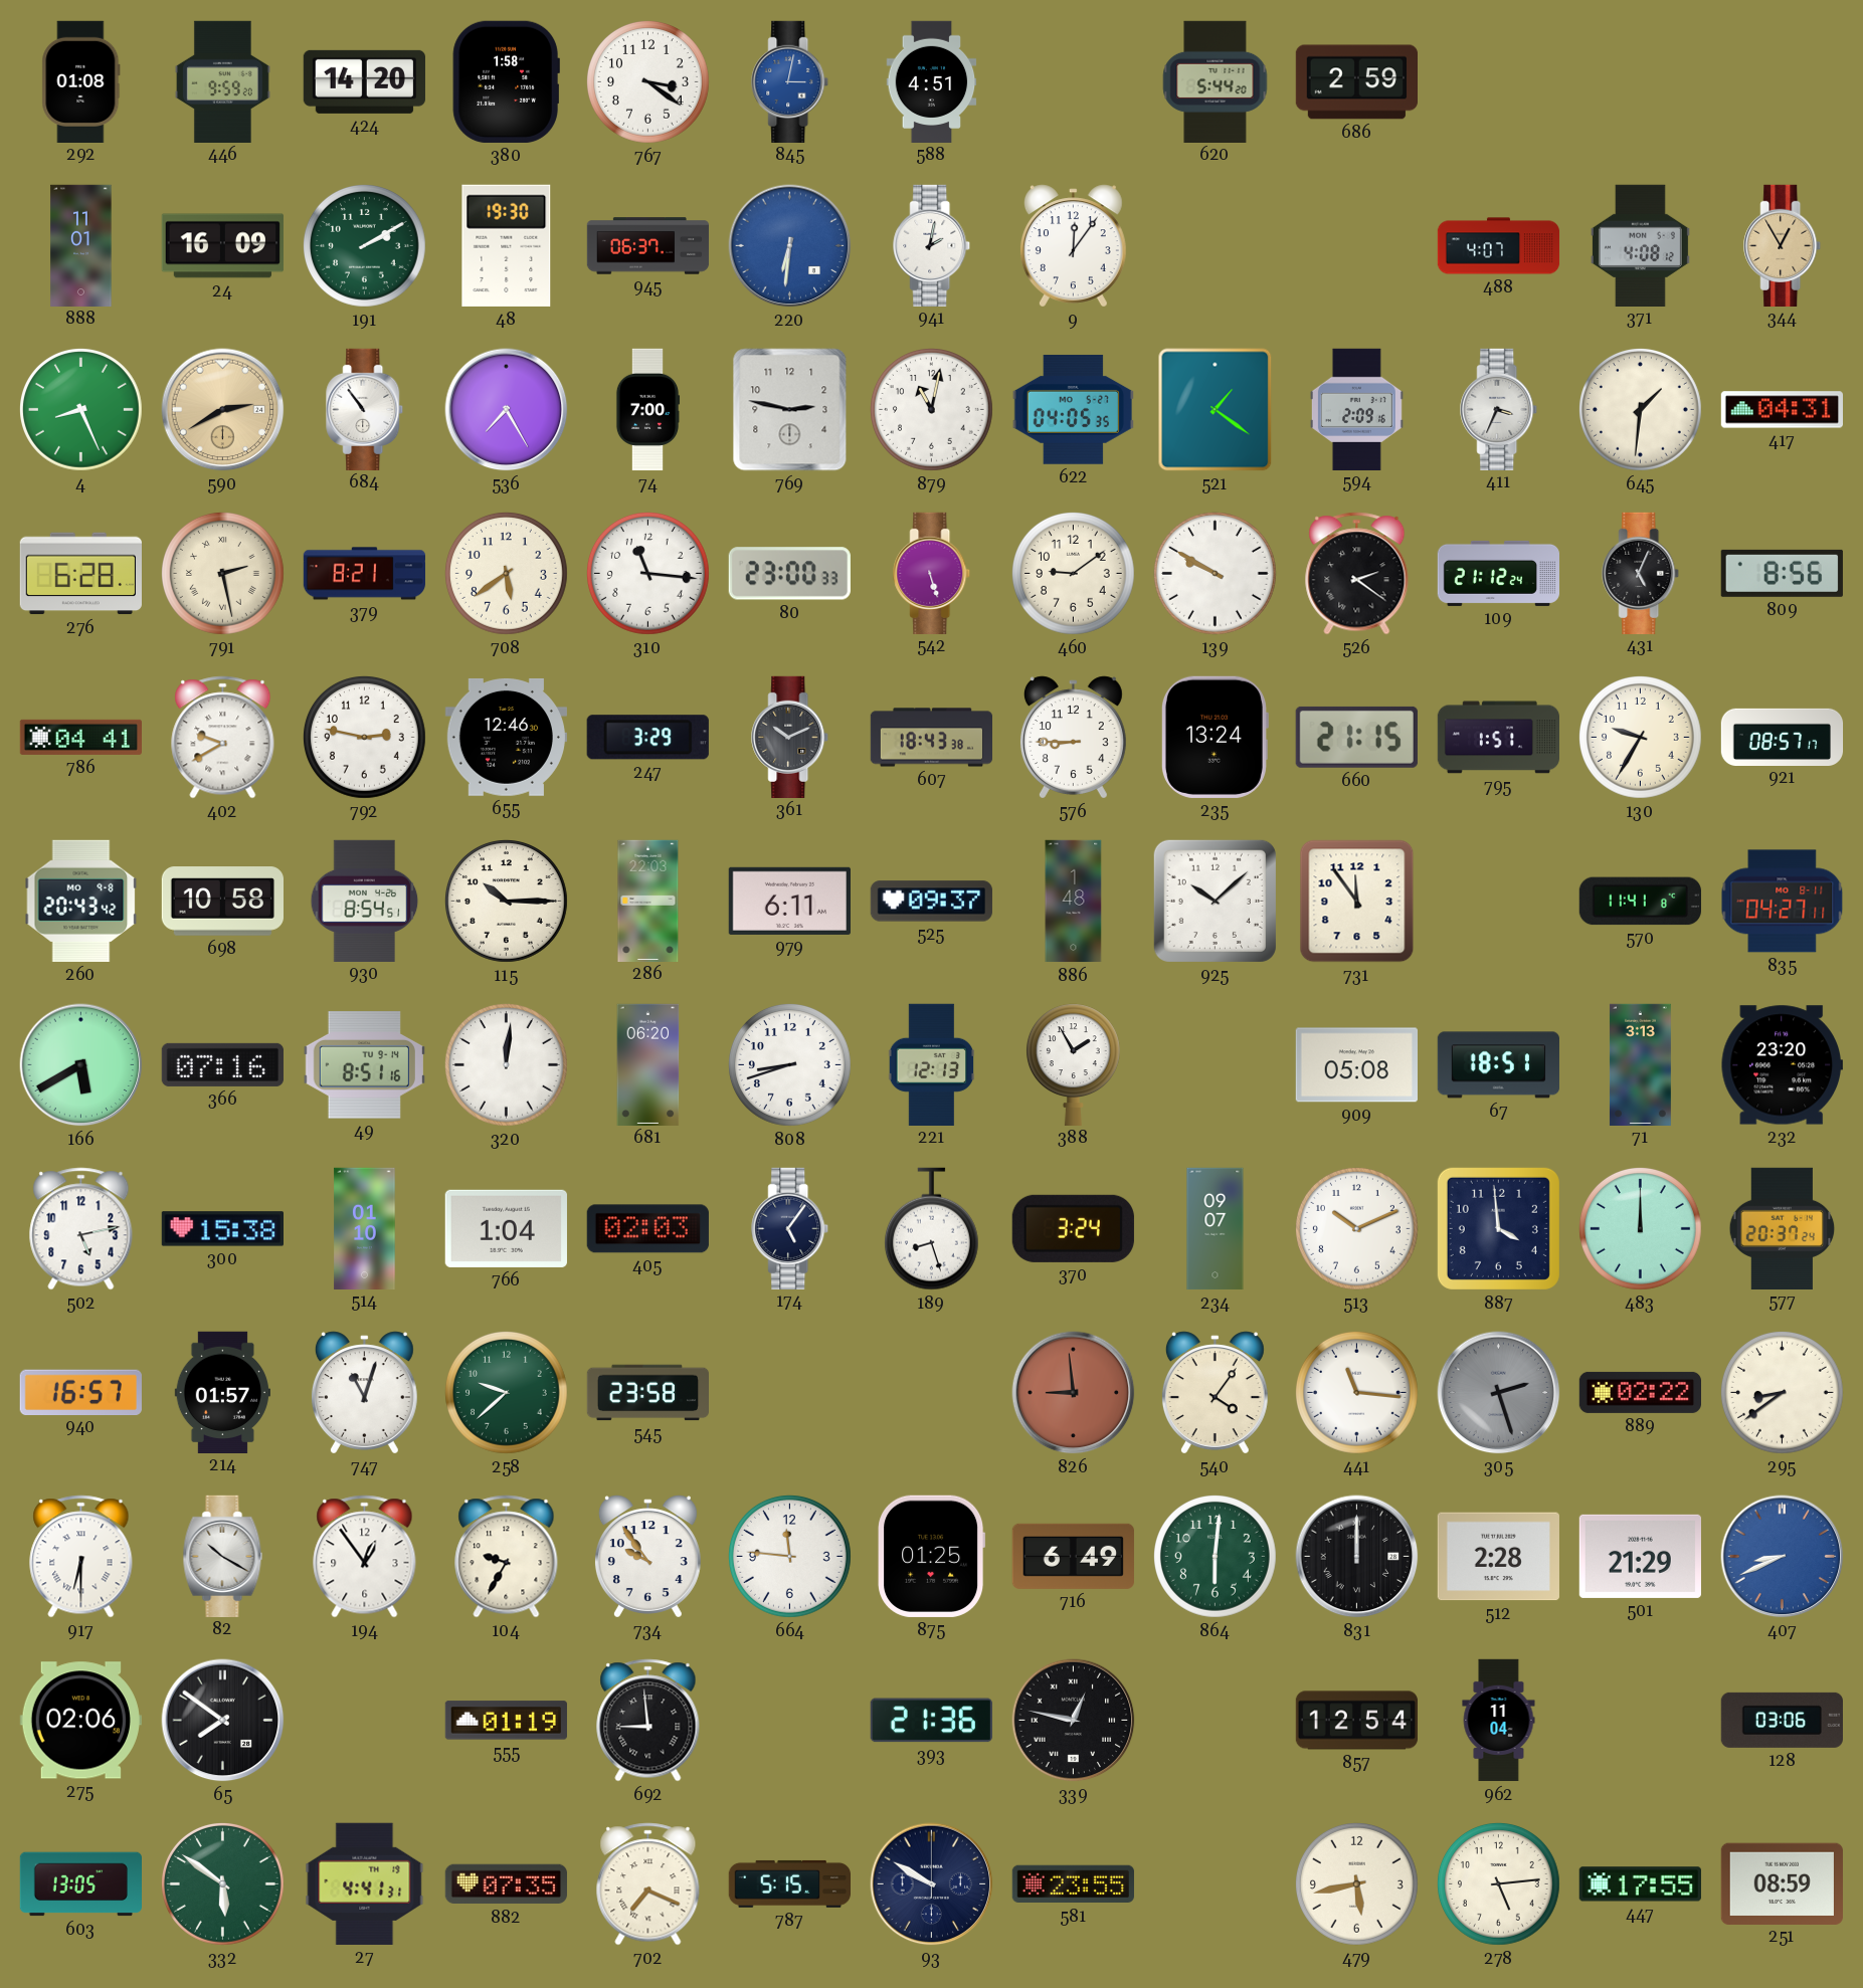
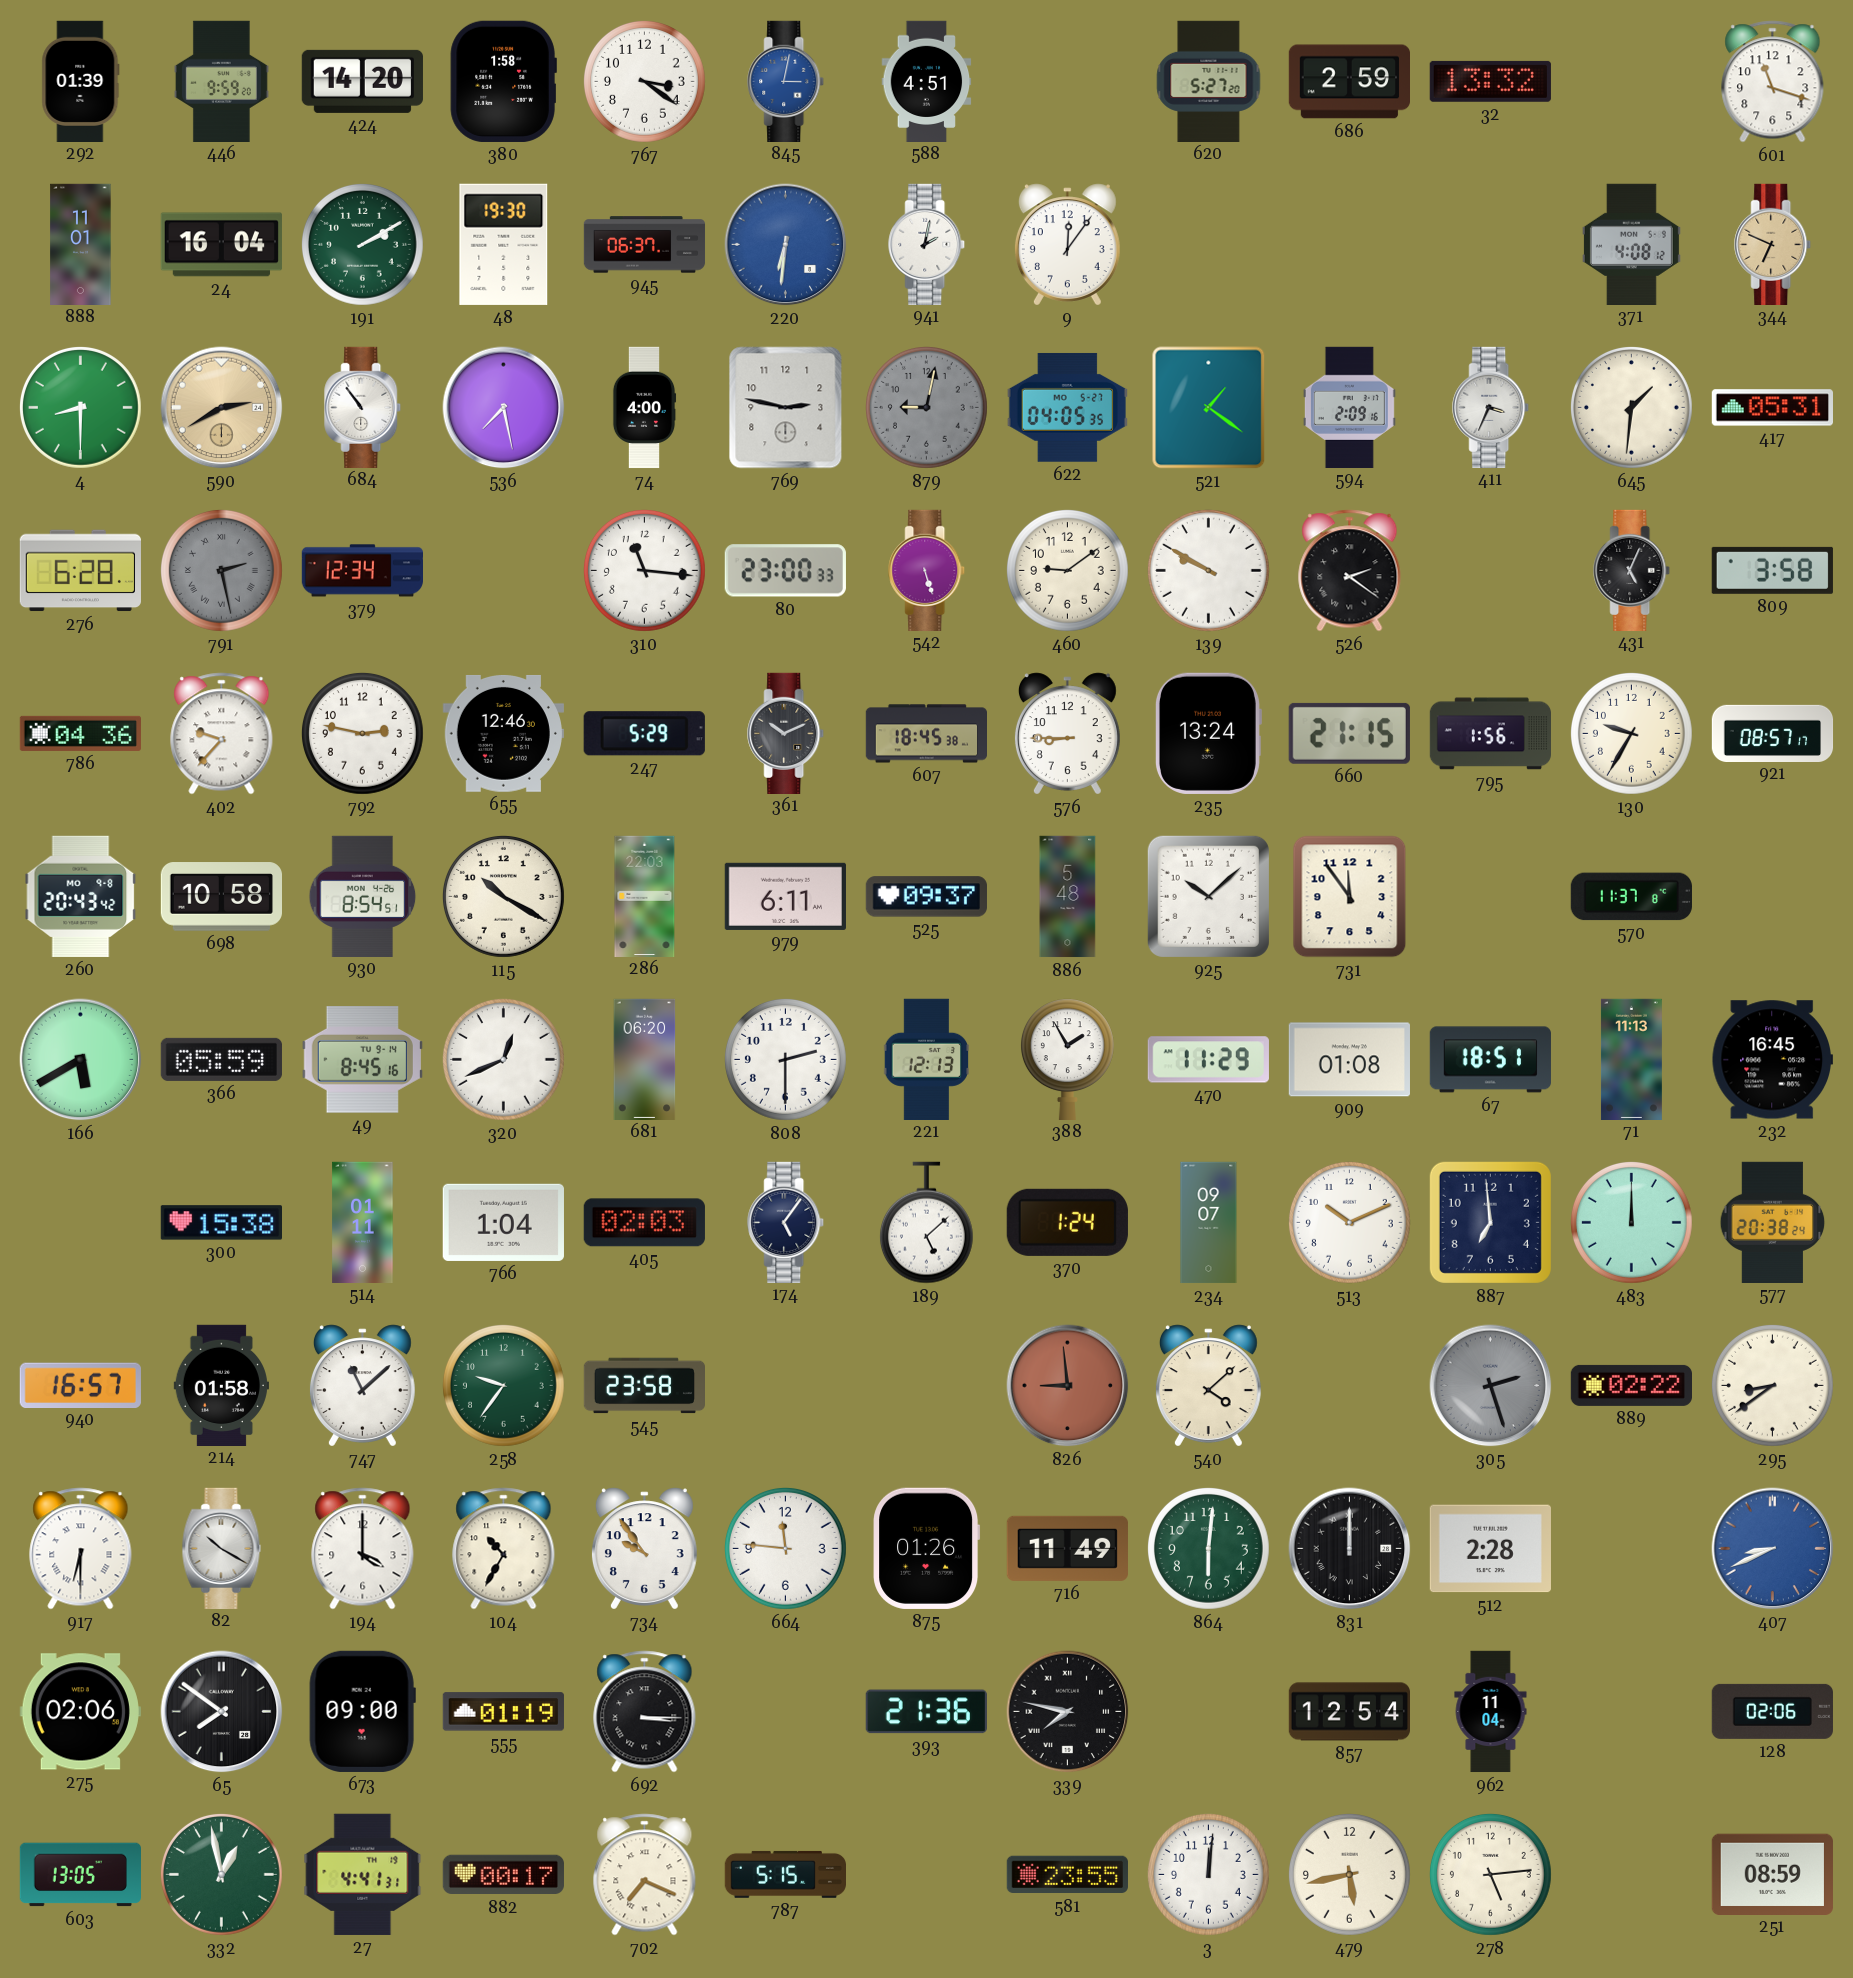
292: 01:08 -> 01:39 (81, 81)
620: 5:44 -> 5:27 (1209, 81)
32: none -> 13:32 (1490, 81)
601: none -> 11:18 (1773, 82)
24: 16:09 -> 16:04 (221, 245)
488: 4:07 -> none (1499, 246)
344: 12:55 -> 6:49 (1773, 244)
4: 8:26 -> 8:30 (81, 408)
536: 7:25 -> 7:28 (504, 408)
74: 7:00 -> 4:00 (644, 408)
879: 11:02 -> 9:02 (927, 408)
879 dial: white -> grey (927, 408)
417: 04:31 -> 05:31 (1772, 408)
791 dial: cream -> grey (222, 571)
379: 8:21 -> 12:34 (362, 571)
708: 5:39 -> none (507, 574)
109: 21:12 -> none (1499, 573)
809: 8:56 -> 3:58 (1772, 570)
786: 04:41 -> 04:36 (80, 733)
402: 9:40 -> 9:37 (222, 734)
247: 3:29 -> 5:29 (644, 734)
607: 18:43 -> 18:45 (927, 734)
795: 1:51 -> 1:56 (1491, 734)
115: 10:15 -> 10:20 (504, 897)
886: 1:48 -> 5:48 (1068, 897)
570: 11:41 -> 11:37 (1631, 897)
835: 04:27 -> none (1783, 902)
366: 07:16 -> 05:59 (221, 1059)
49: 8:51 -> 8:45 (362, 1060)
320: 12:01 -> 12:41 (504, 1060)
808: 8:42 -> 2:30 (786, 1060)
470: none -> 11:29 (1208, 1060)
909: 05:08 -> 01:08 (1349, 1060)
71: 3:13 -> 11:13 (1631, 1059)
232: 23:20 -> 16:45 (1772, 1060)
502: 5:13 -> none (81, 1229)
514: 01:10 -> 01:11 (363, 1222)
189: 8:27 -> 5:08 (926, 1223)
370: 3:24 -> 1:24 (1067, 1222)
887: 3:59 -> 6:59 (1490, 1222)
577: 20:37 -> 20:38 (1773, 1222)
214: 01:57 -> 01:58 (221, 1385)
747: 11:03 -> 11:08 (362, 1386)
258: 9:38 -> 9:36 (504, 1386)
540: 4:06 -> 4:08 (1208, 1386)
441: 11:16 -> none (1357, 1393)
194: 12:54 -> 4:00 (363, 1549)
104: 9:35 -> 10:35 (504, 1549)
875: 01:25 -> 01:26 (927, 1548)
716: 6:49 -> 11:49 (1067, 1548)
501: 21:29 -> none (1640, 1556)
673: none -> 09:00 (362, 1711)
692: 8:59 -> 3:15 (645, 1712)
339: 12:47 -> 7:47 (1068, 1712)
128: 03:06 -> 02:06 (1772, 1711)
332: 5:51 -> 12:58 (222, 1875)
882: 07:35 -> 00:17 (503, 1875)
93: 9:50 -> none (932, 1884)
3: none -> 12:01 (1209, 1875)
447: 17:55 -> none (1640, 1884)
